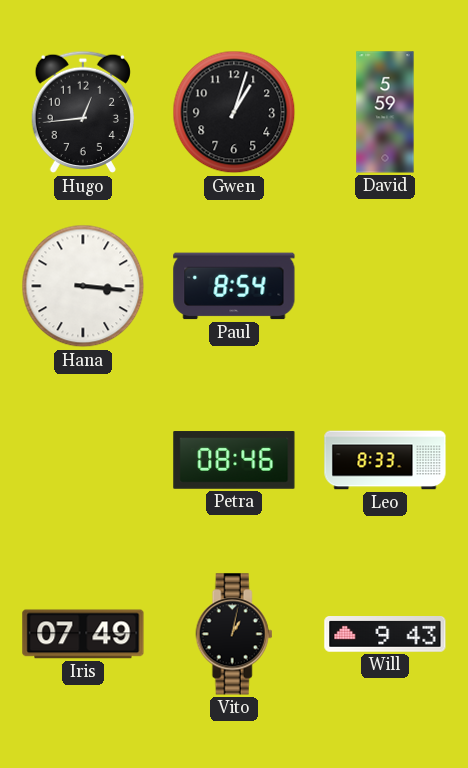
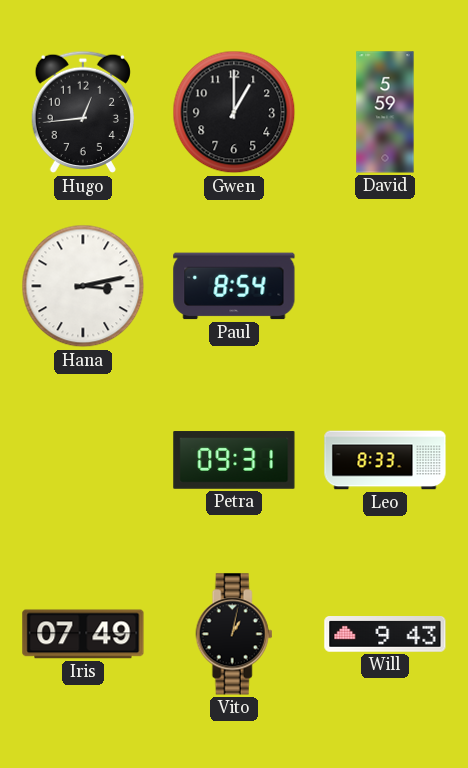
Gwen: 1:03 -> 1:00 (234, 112)
Hana: 3:16 -> 3:13 (83, 286)
Petra: 08:46 -> 09:31 (234, 460)
